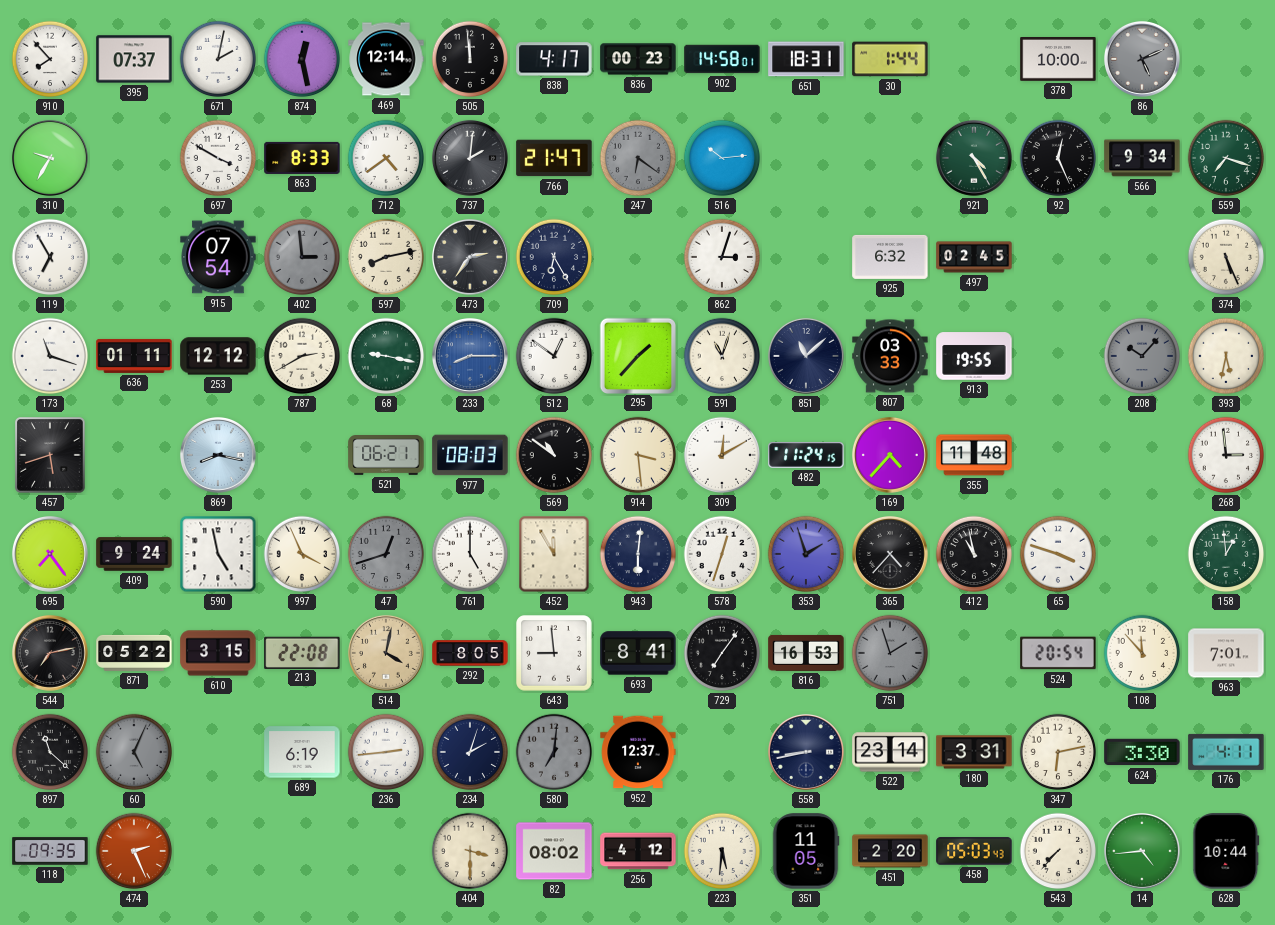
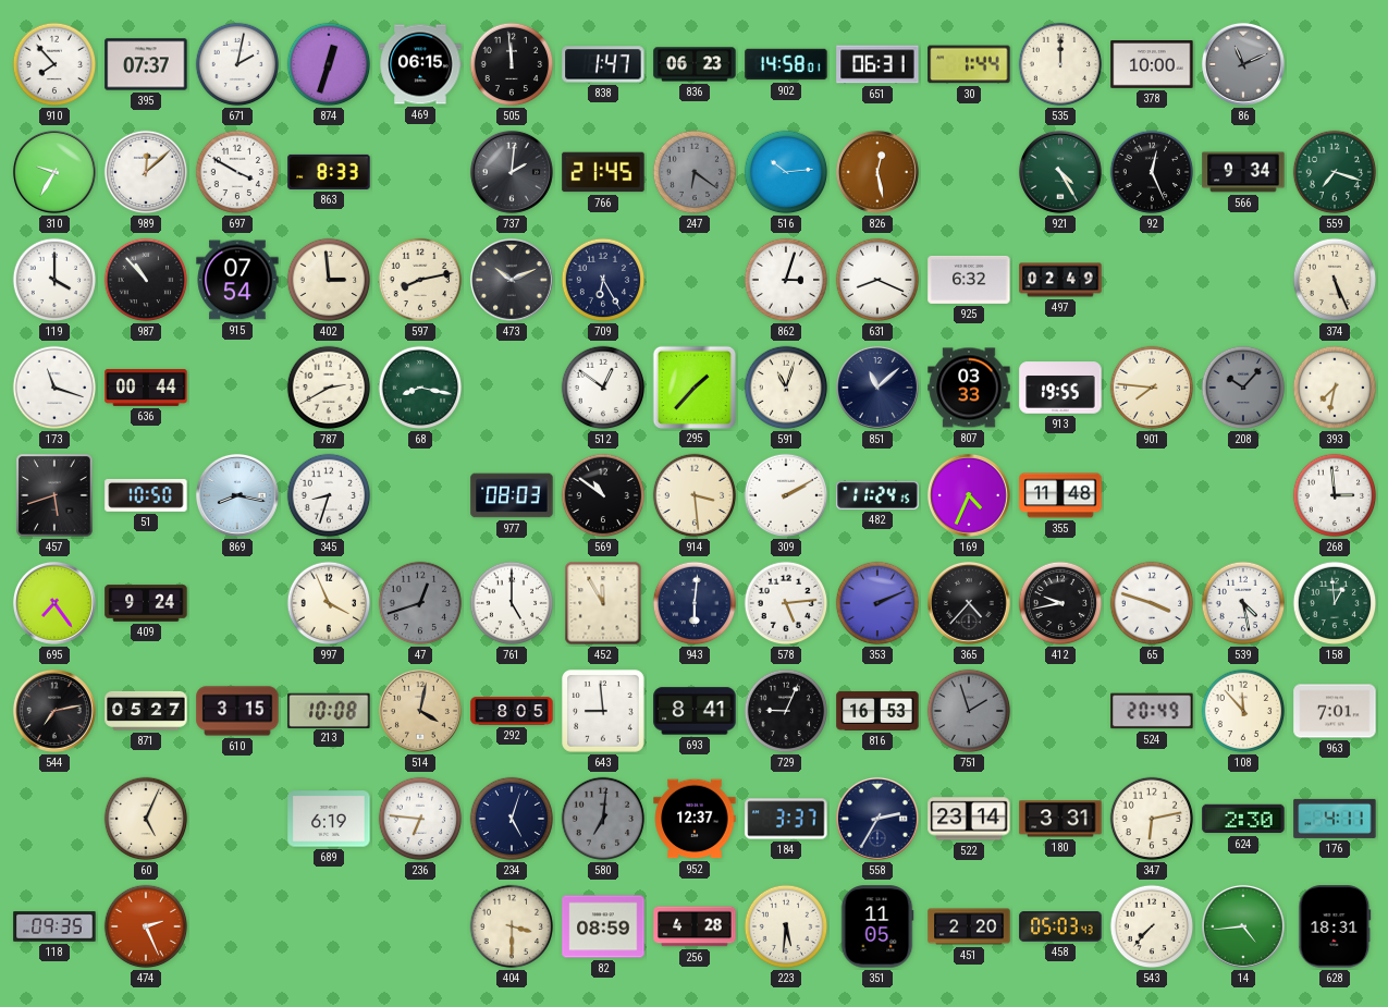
874: 12:28 -> 12:33 (329, 64)
469: 12:14 -> 06:15 (420, 64)
838: 4:17 -> 1:47 (603, 64)
836: 00:23 -> 06:23 (695, 64)
651: 18:31 -> 06:31 (877, 64)
535: none -> 12:00 (1060, 64)
86: 5:11 -> 11:11 (1243, 64)
989: none -> 12:08 (146, 172)
712: 4:39 -> none (386, 158)
766: 21:47 -> 21:45 (603, 172)
826: none -> 12:28 (877, 172)
119: 6:55 -> 4:00 (54, 280)
987: none -> 10:53 (146, 280)
402 dial: grey -> cream (329, 280)
473: 2:36 -> 10:11 (512, 280)
631: none -> 8:19 (877, 280)
497: 02:45 -> 02:49 (1060, 280)
636: 01:11 -> 00:44 (146, 388)
253: 12:12 -> none (218, 356)
68: 9:17 -> 8:17 (420, 388)
233: 8:15 -> none (470, 356)
901: none -> 7:46 (1152, 388)
393: 5:32 -> 7:32 (1335, 388)
51: none -> 10:50 (146, 495)
345: none -> 8:33 (329, 495)
521: 06:21 -> none (386, 456)
309: 12:10 -> 2:10 (786, 495)
169: 4:37 -> 4:34 (969, 495)
590: 4:58 -> none (218, 554)
578: 12:33 -> 5:14 (786, 603)
353: 1:57 -> 2:11 (877, 603)
412: 10:58 -> 9:43 (1060, 603)
539: none -> 4:28 (1243, 603)
871: 05:22 -> 05:27 (146, 711)
213: 22:08 -> 10:08 (329, 710)
729: 7:06 -> 9:04 (786, 711)
524: 20:54 -> 20:49 (1152, 711)
897: 11:22 -> none (50, 752)
60 dial: grey -> cream (146, 819)
236: 2:44 -> 6:46 (420, 819)
234: 2:03 -> 5:03 (512, 819)
184: none -> 3:37 (786, 819)
558: 8:43 -> 2:35 (877, 819)
624: 3:30 -> 2:30 (1243, 819)
82: 08:02 -> 08:59 (603, 926)
256: 4:12 -> 4:28 (695, 926)
628: 10:44 -> 18:31 (1335, 926)
